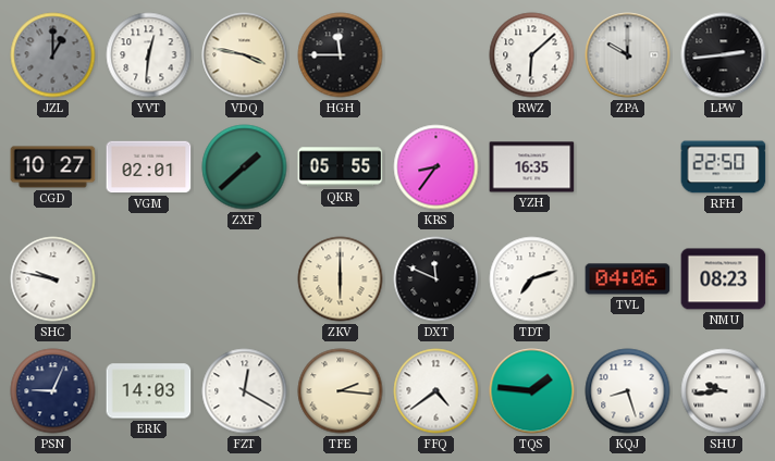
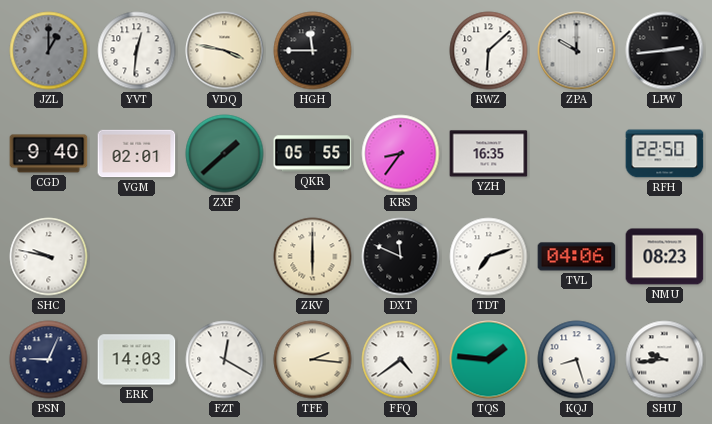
CGD: 10:27 -> 9:40 (49, 154)
